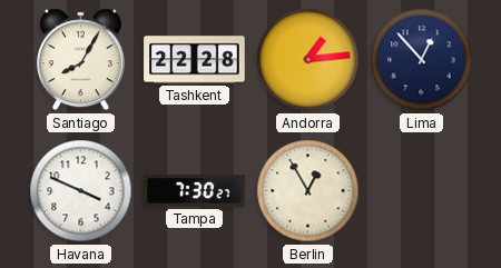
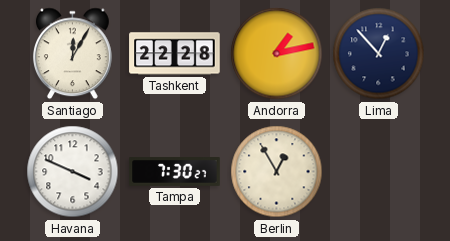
Santiago: 8:05 -> 12:05 (72, 54)
Andorra: 1:14 -> 1:13 (277, 54)
